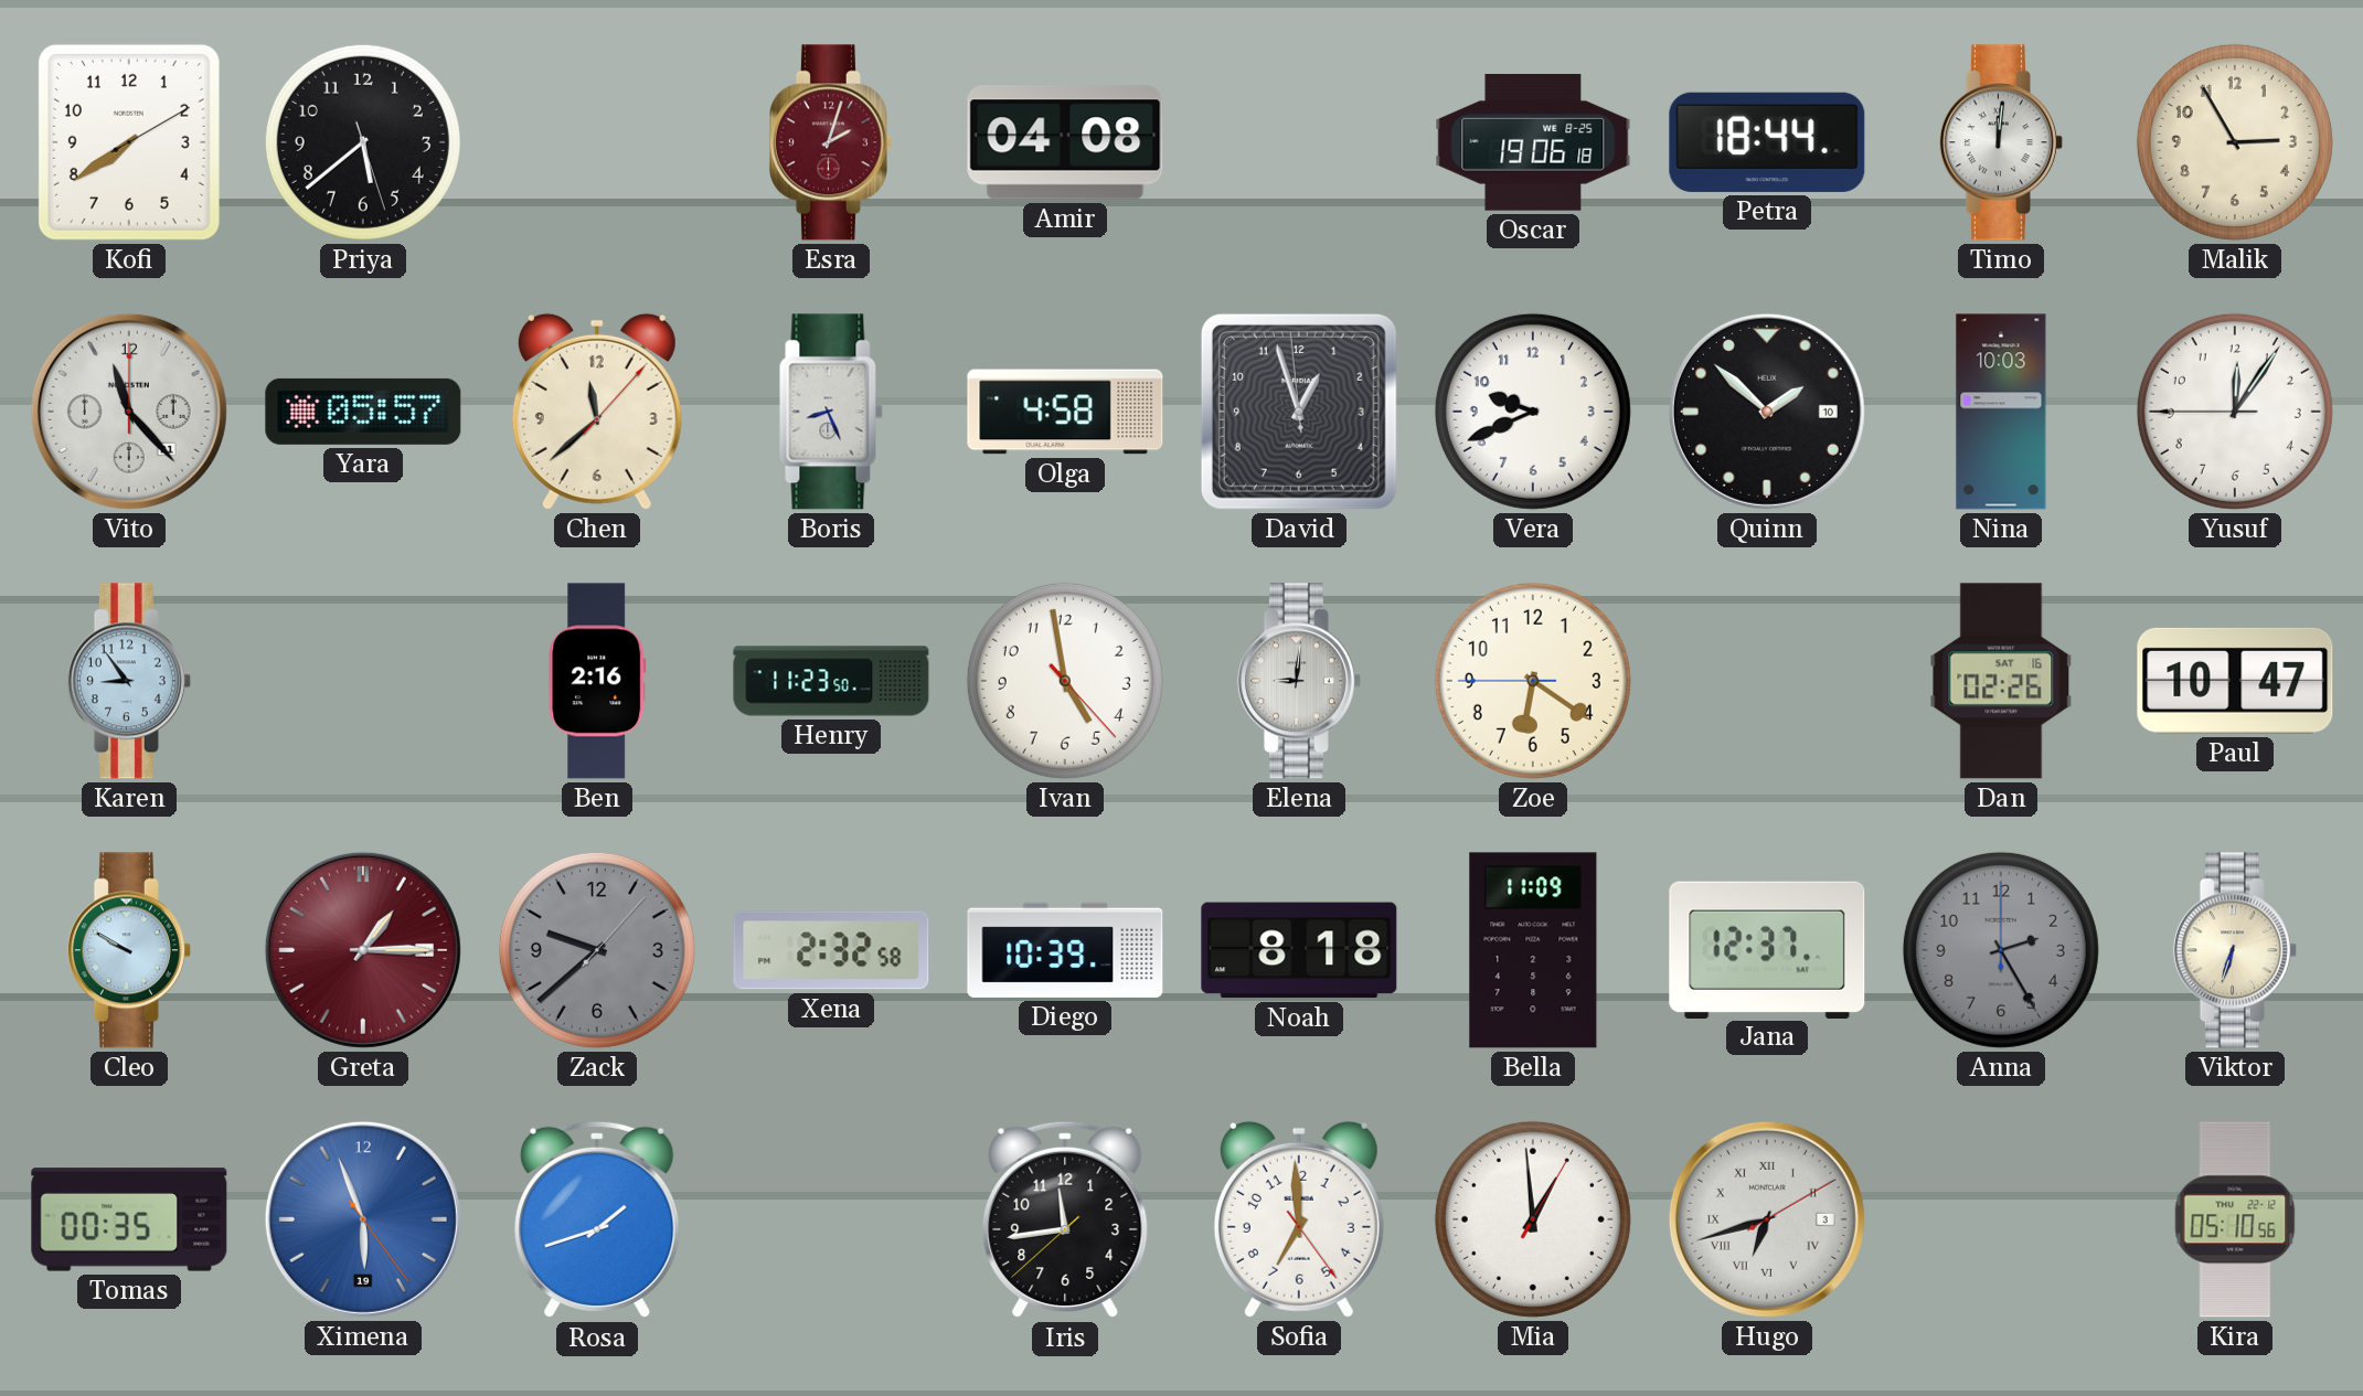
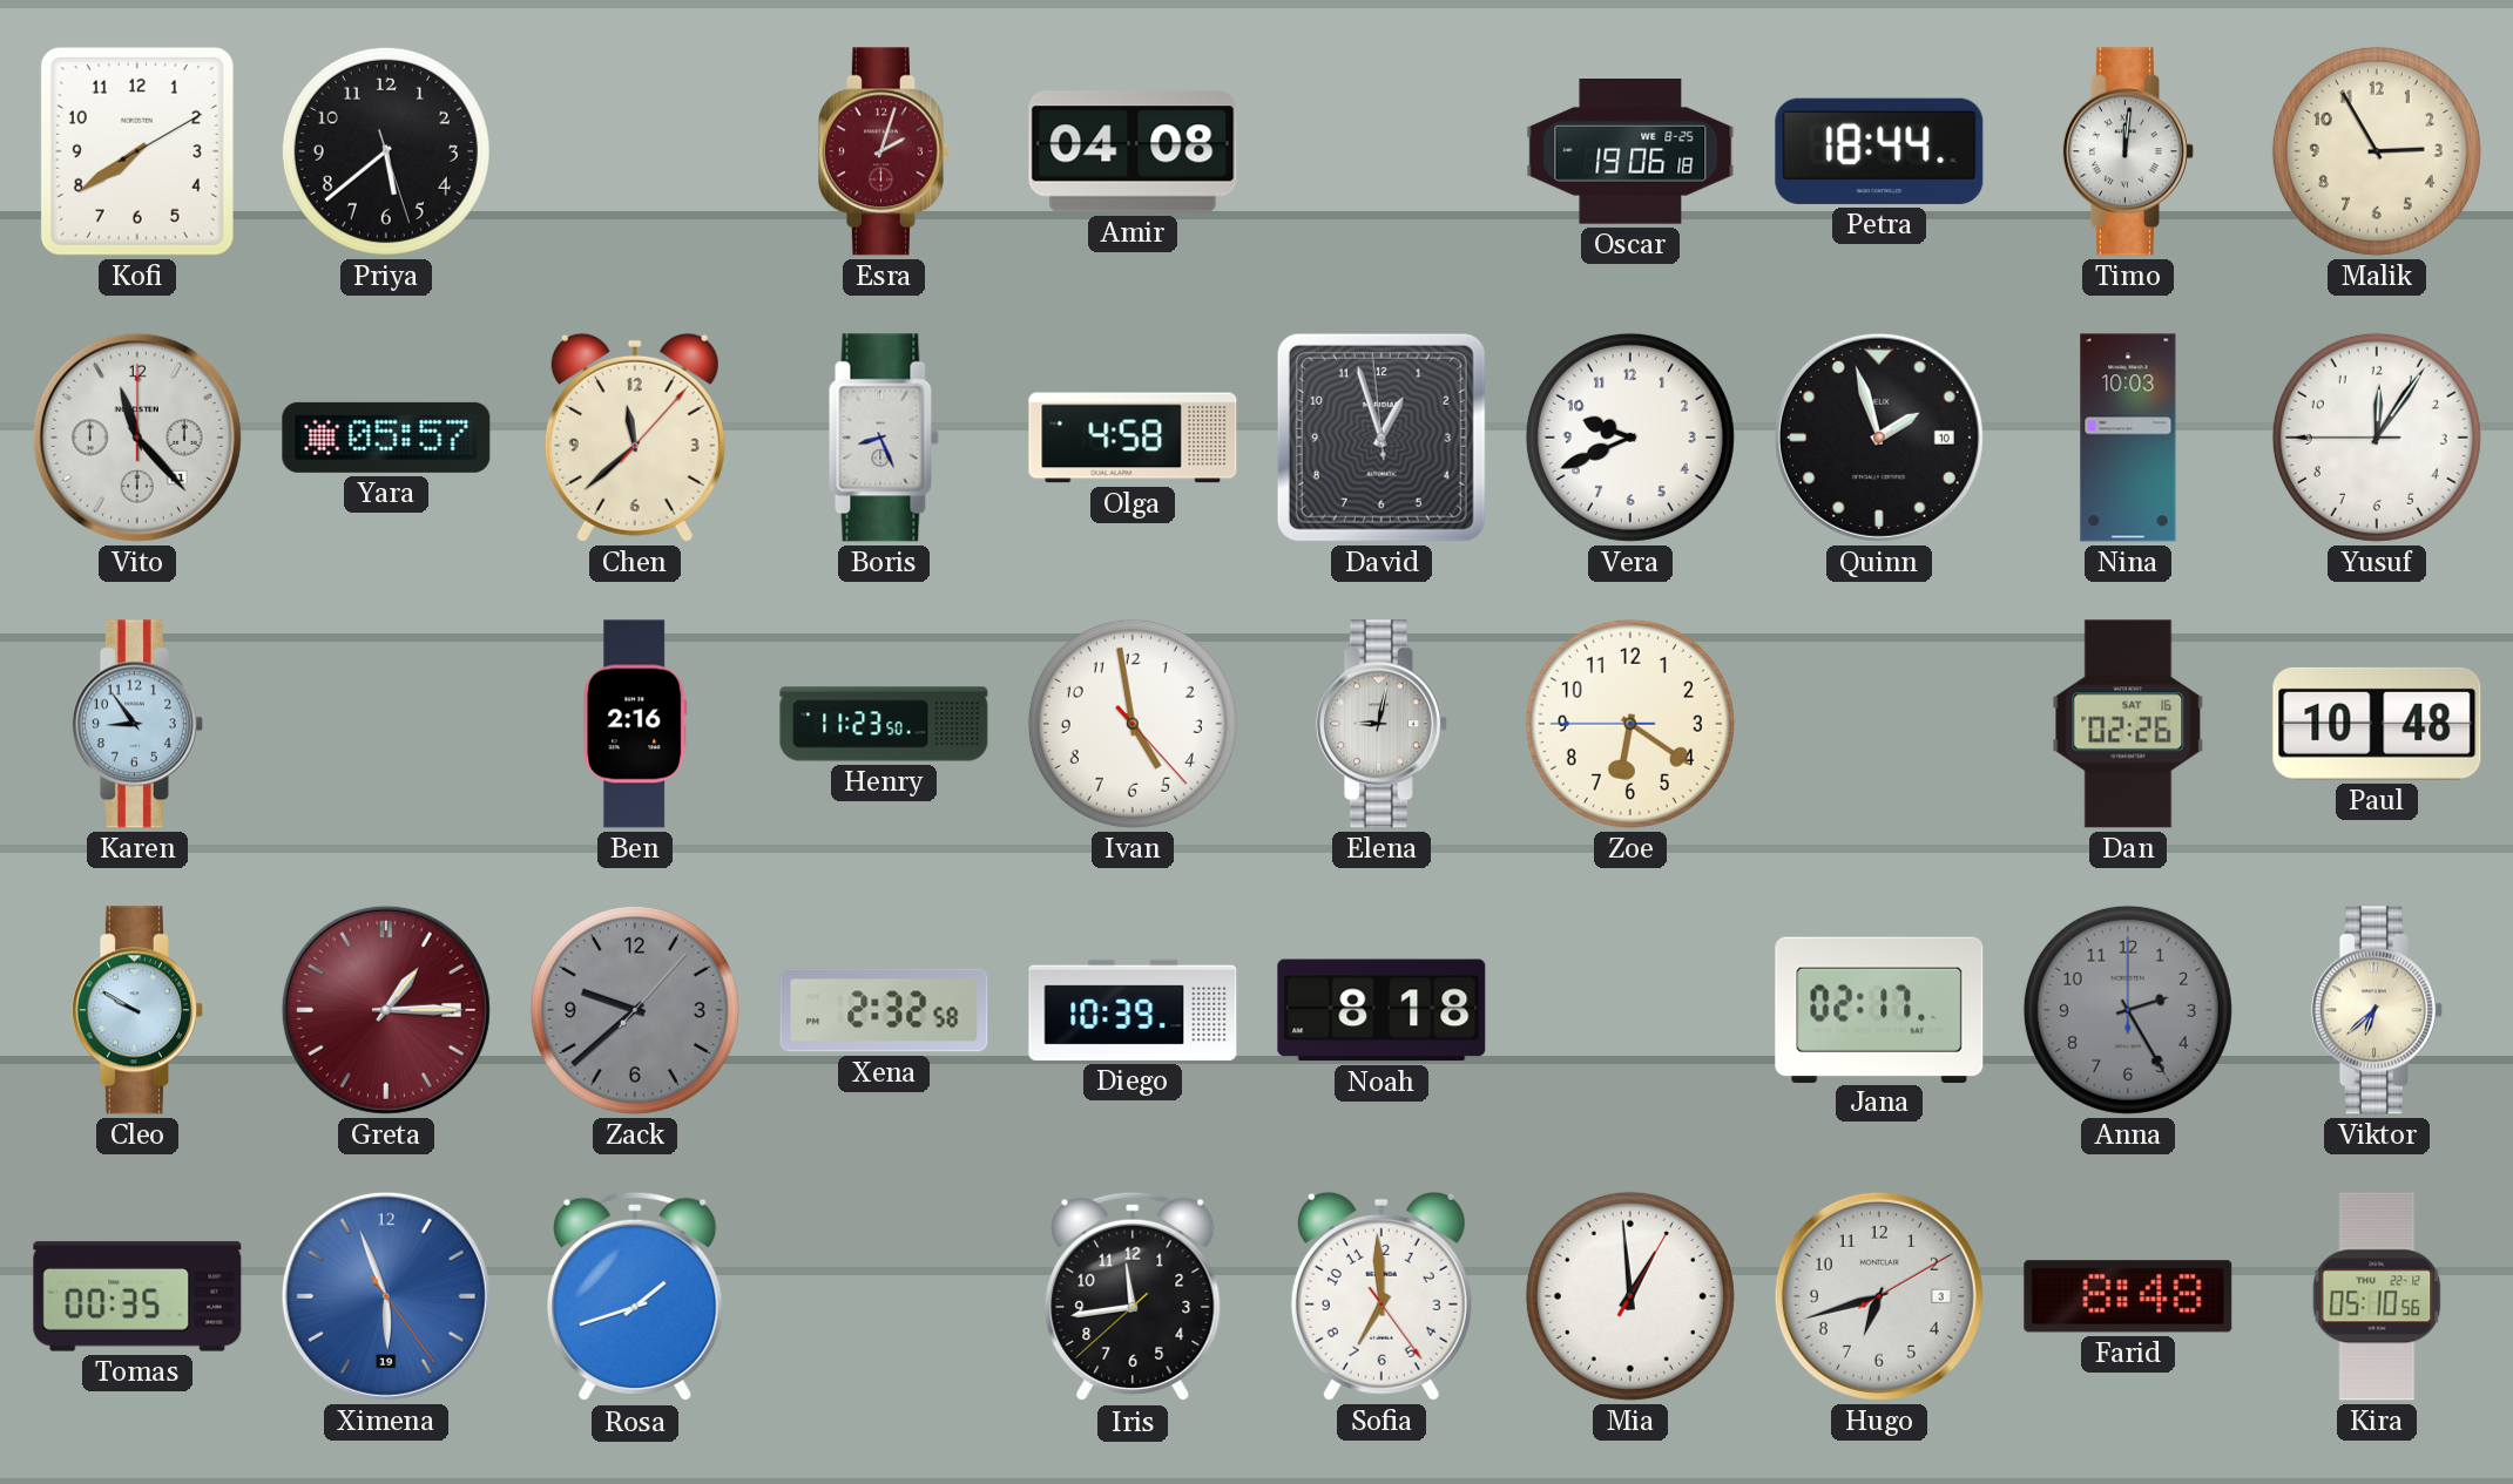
Quinn: 1:52 -> 1:57 (1879, 438)
Elena: 9:01 -> 9:02 (1382, 724)
Paul: 10:47 -> 10:48 (2377, 724)
Bella: 11:09 -> none (1533, 950)
Jana: 12:37 -> 02:17 (1879, 1009)
Viktor: 6:33 -> 6:38 (2377, 1010)
Hugo numerals: Roman -> Arabic (1879, 1296)
Farid: none -> 8:48 (2128, 1296)
